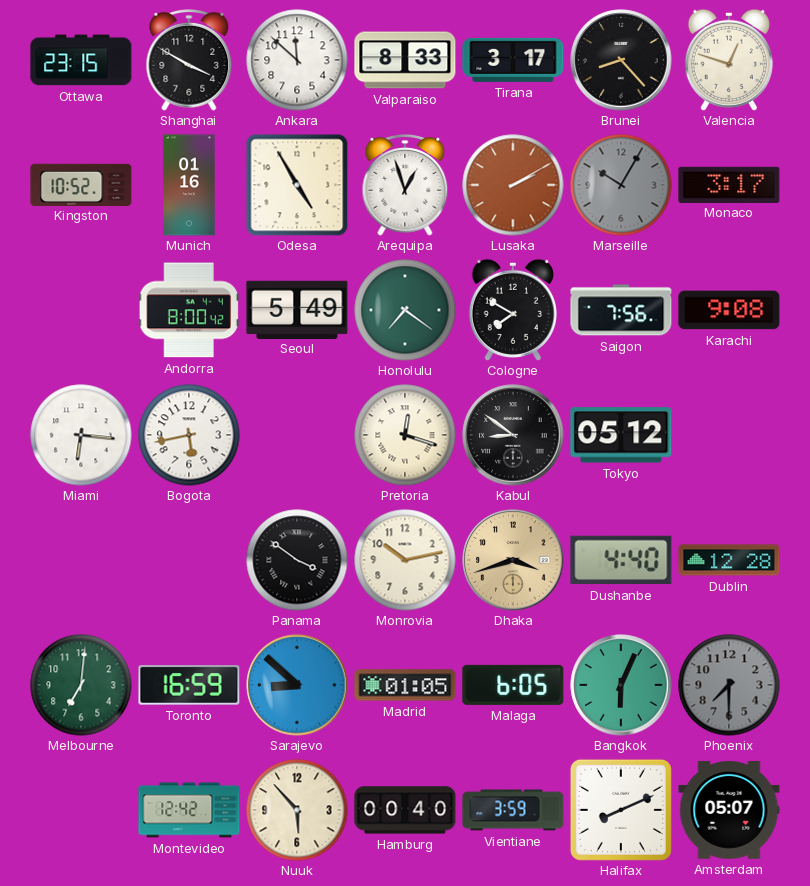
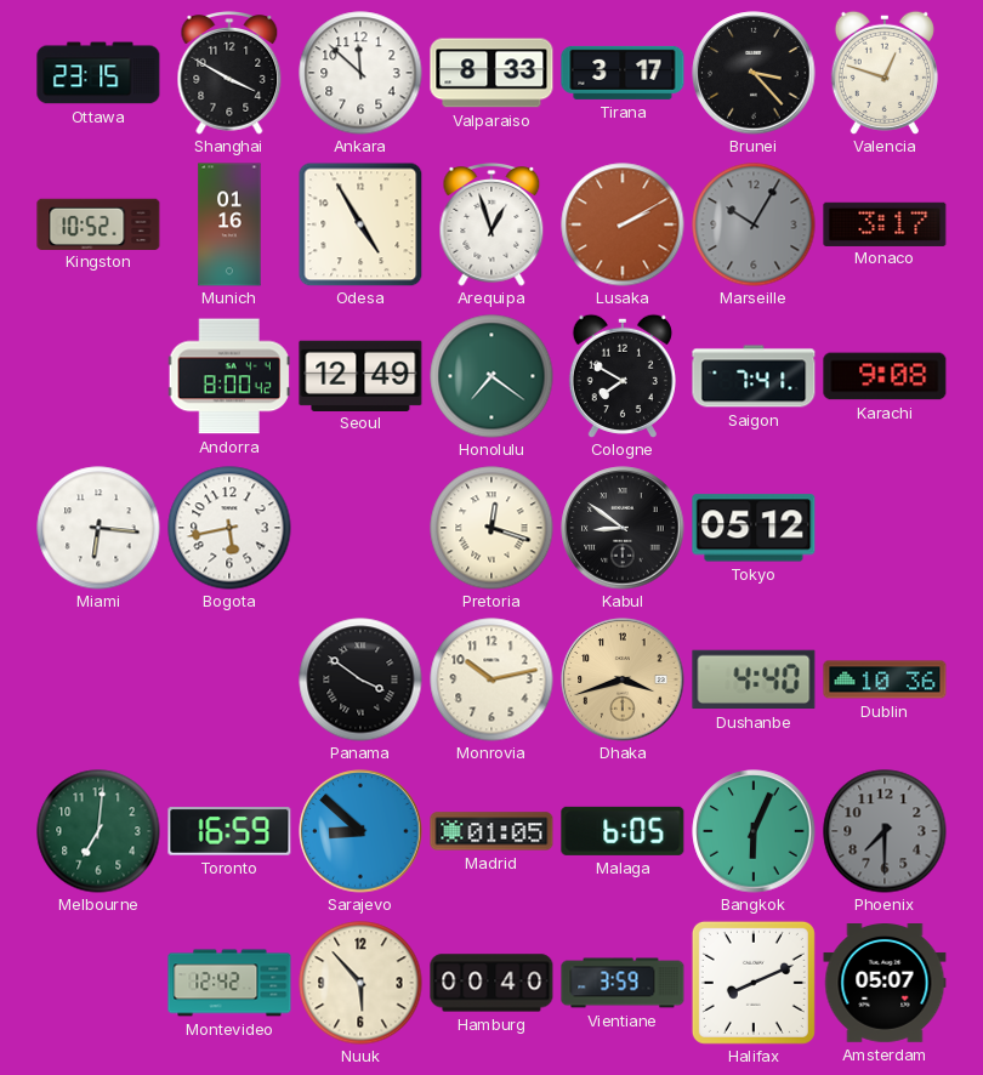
Brunei: 8:23 -> 3:23 (754, 73)
Seoul: 5:49 -> 12:49 (360, 375)
Saigon: 7:56 -> 7:41 (754, 376)
Dublin: 12:28 -> 10:36 (885, 679)
